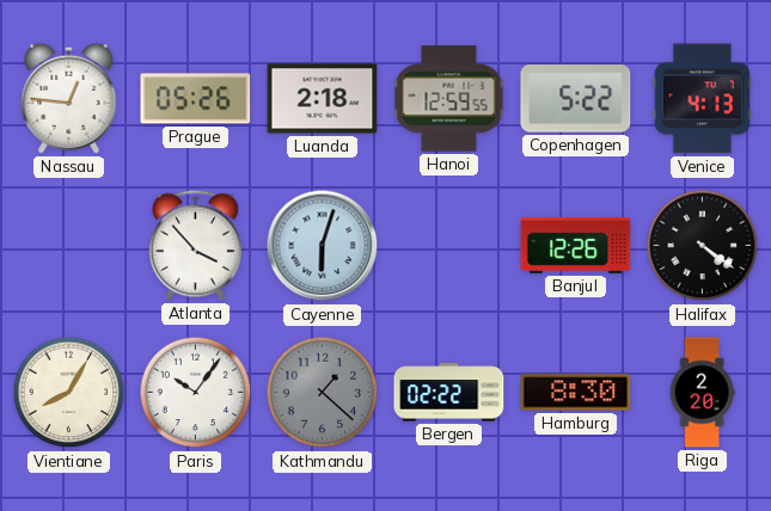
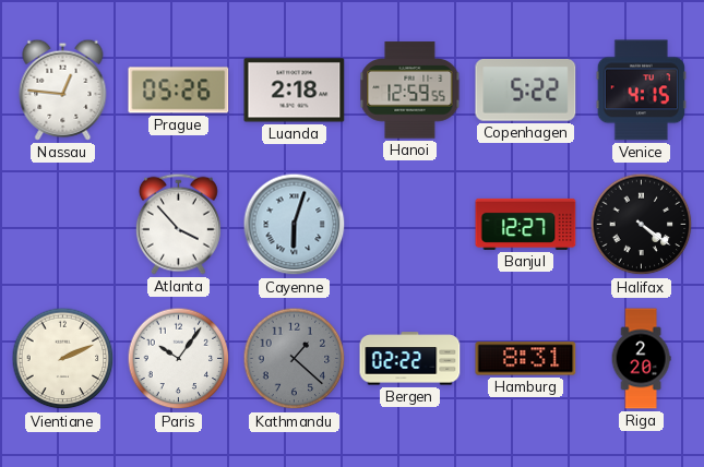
Venice: 4:13 -> 4:15 (641, 91)
Banjul: 12:26 -> 12:27 (526, 224)
Vientiane: 8:05 -> 2:11 (63, 359)
Hamburg: 8:30 -> 8:31 (526, 359)
